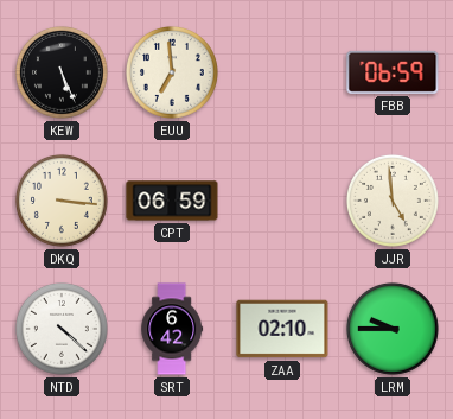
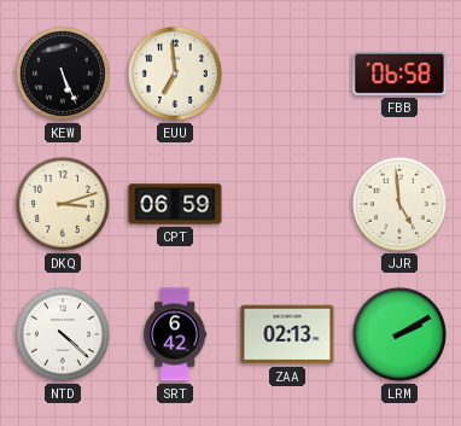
FBB: 06:59 -> 06:58 (399, 74)
DKQ: 3:16 -> 3:12 (63, 204)
ZAA: 02:10 -> 02:13 (287, 334)
LRM: 9:45 -> 2:10 (399, 334)
